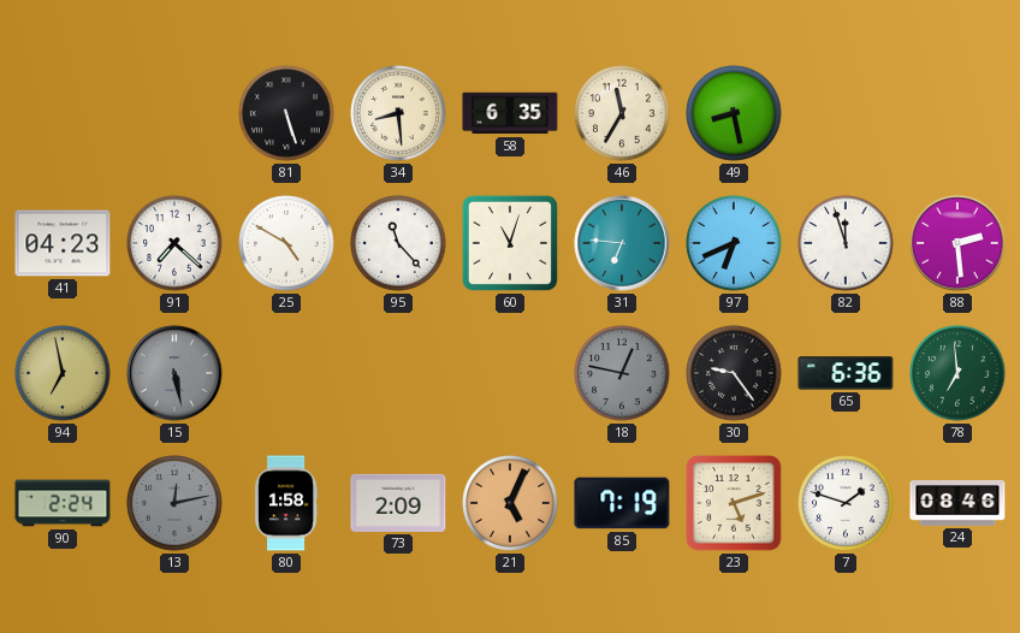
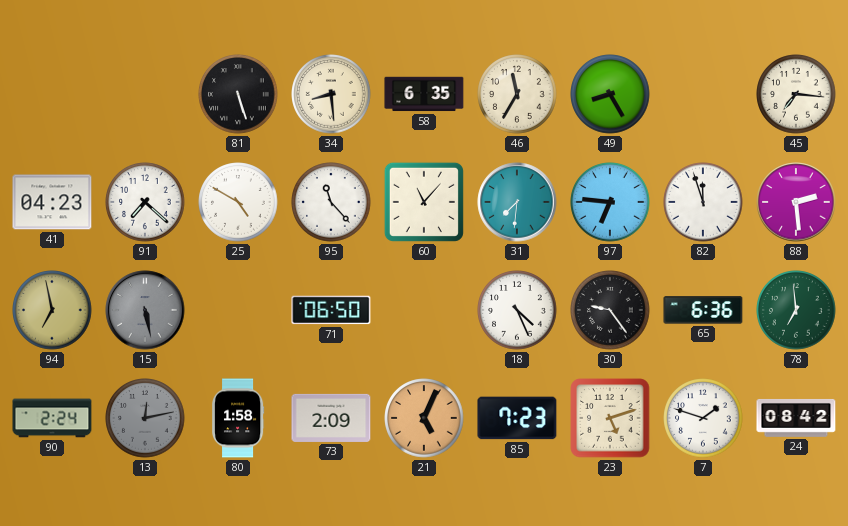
49: 8:28 -> 8:25 (610, 94)
45: none -> 7:16 (796, 94)
60: 11:03 -> 11:07 (424, 202)
31: 6:46 -> 7:31 (517, 202)
97: 6:41 -> 6:46 (610, 202)
71: none -> 06:50 (331, 310)
18: 12:47 -> 4:26 (517, 310)
18 dial: grey -> white (517, 310)
85: 7:19 -> 7:23 (517, 418)
24: 08:46 -> 08:42 (796, 418)
